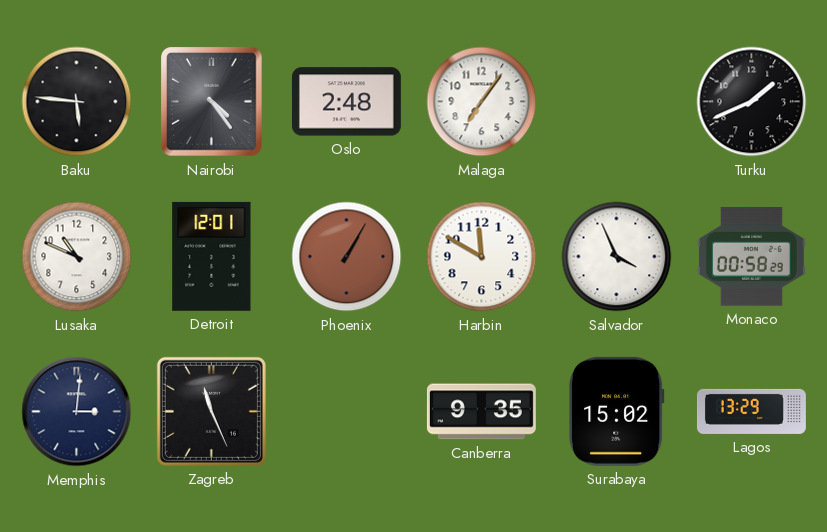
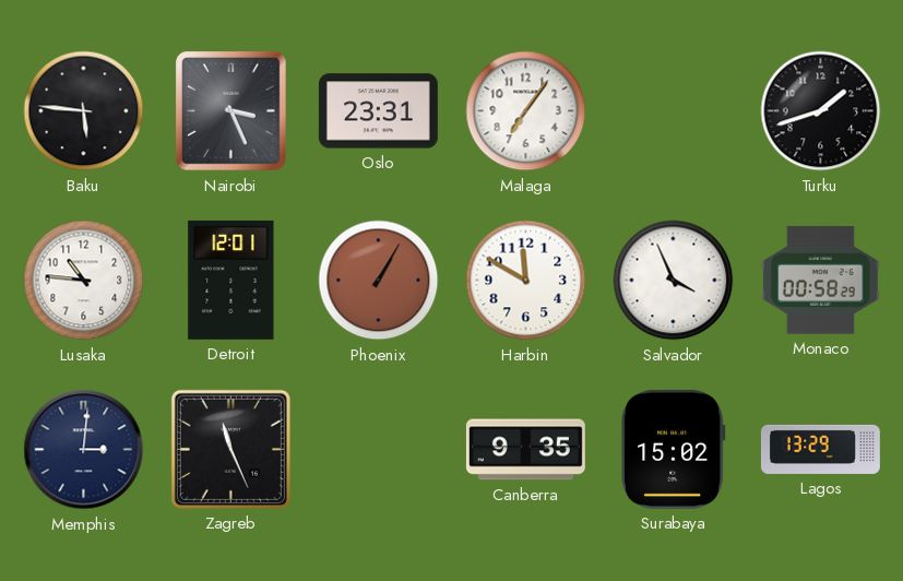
Nairobi: 4:24 -> 3:26 (231, 111)
Oslo: 2:48 -> 23:31 (378, 111)
Turku: 1:41 -> 1:42 (821, 111)
Lusaka: 10:49 -> 10:46 (84, 281)
